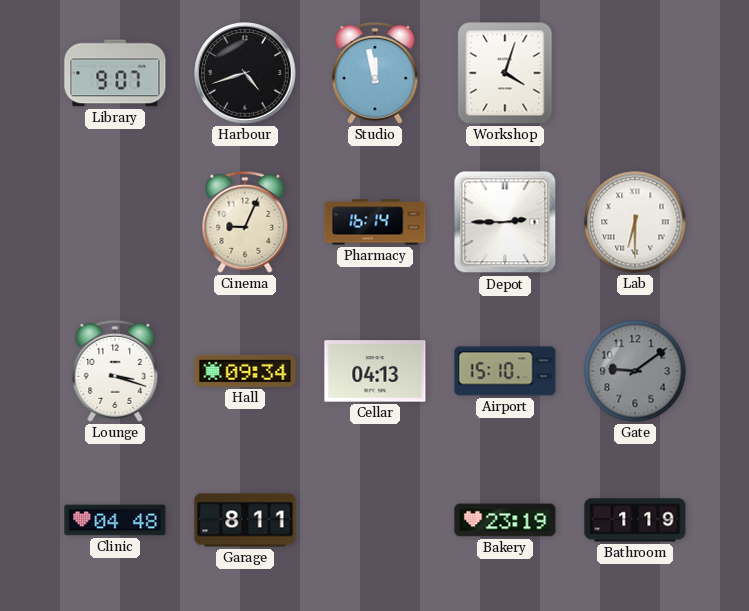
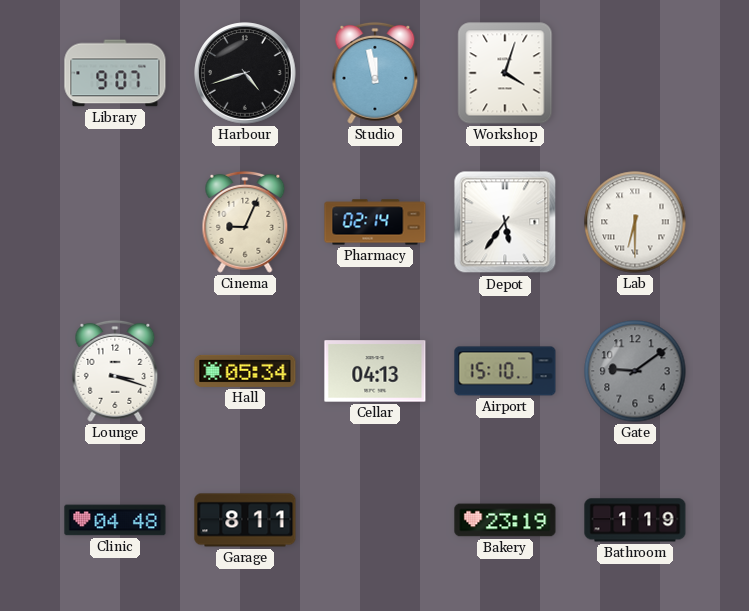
Pharmacy: 16:14 -> 02:14 (375, 222)
Depot: 2:45 -> 5:36 (505, 222)
Hall: 09:34 -> 05:34 (245, 371)
